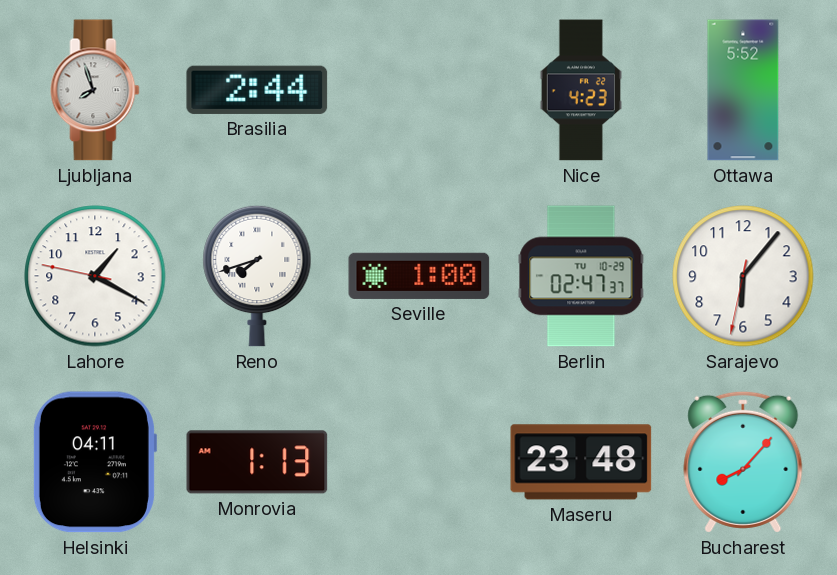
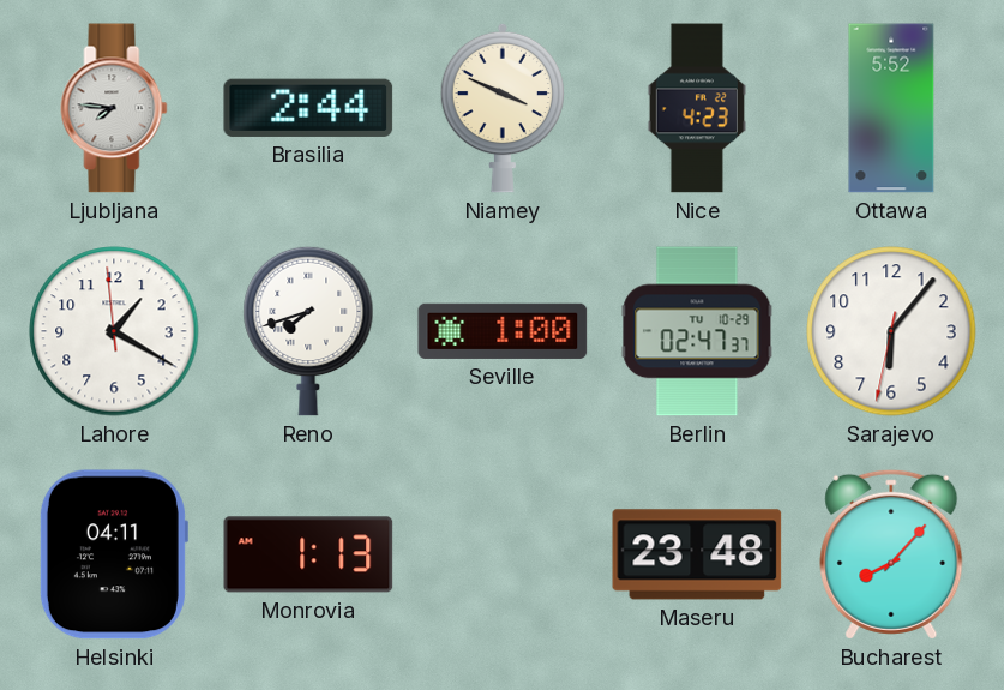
Ljubljana: 7:57 -> 7:46 (114, 108)
Niamey: none -> 3:49 (503, 108)
Lahore: 1:19:47 -> 1:19:59 (114, 331)
